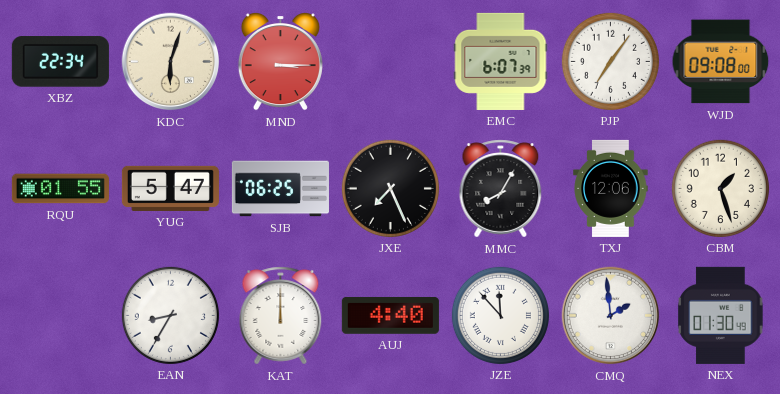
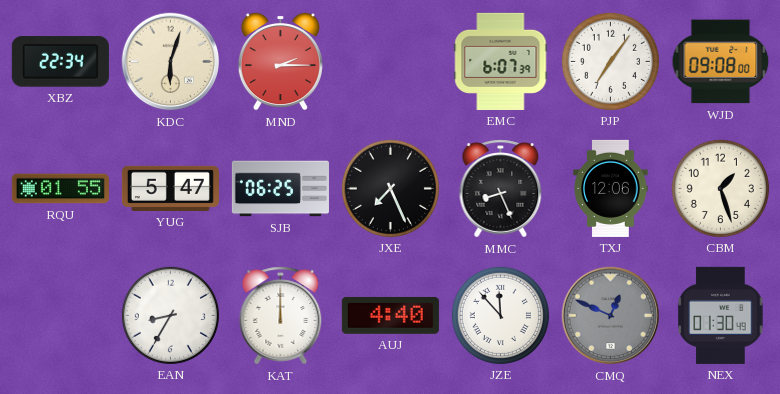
MND: 3:15 -> 2:15 (280, 61)
MMC: 8:05 -> 8:26 (501, 189)
CMQ: 1:59 -> 12:49 (611, 316)
CMQ dial: white -> grey (611, 316)
